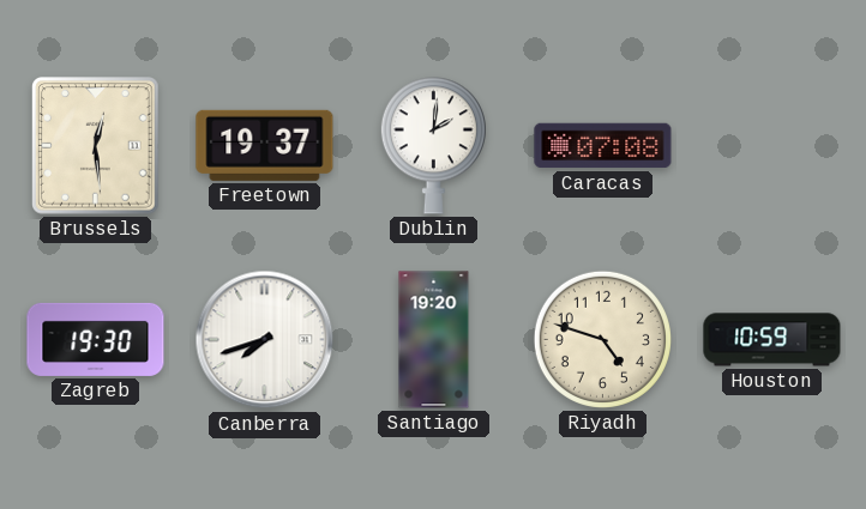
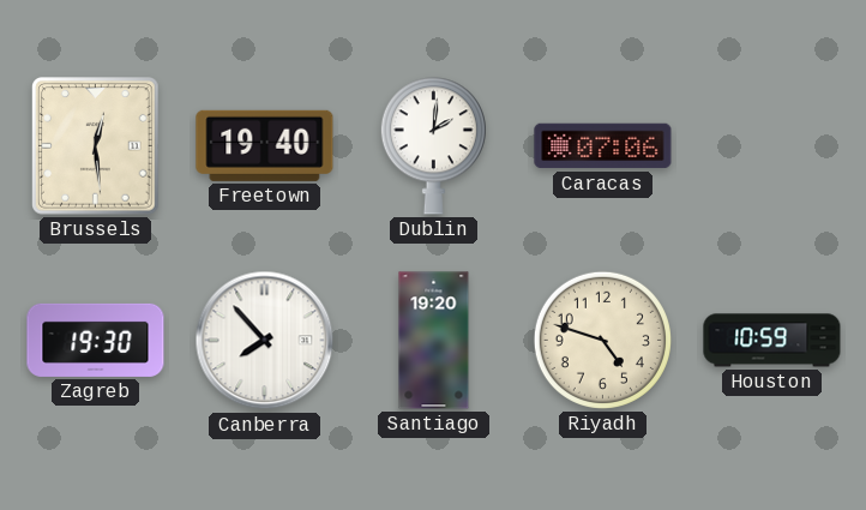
Freetown: 19:37 -> 19:40 (265, 145)
Caracas: 07:08 -> 07:06 (603, 146)
Canberra: 7:42 -> 7:53 (265, 341)
